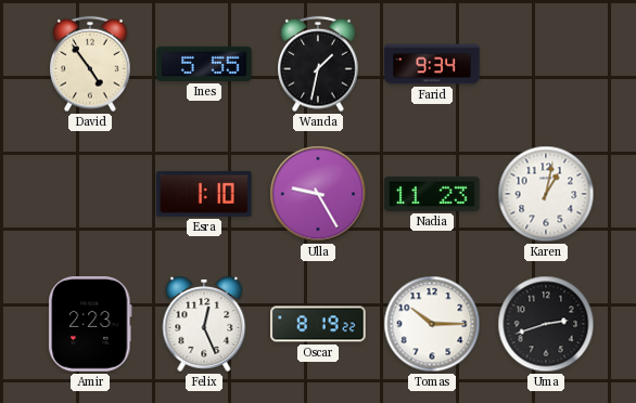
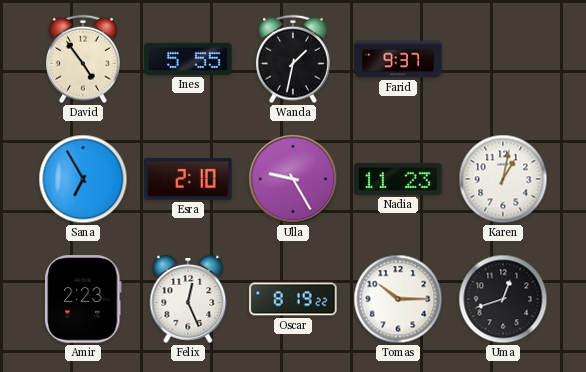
Farid: 9:34 -> 9:37 (398, 59)
Sana: none -> 6:55 (83, 179)
Esra: 1:10 -> 2:10 (188, 179)
Uma: 2:42 -> 12:42 (503, 299)
